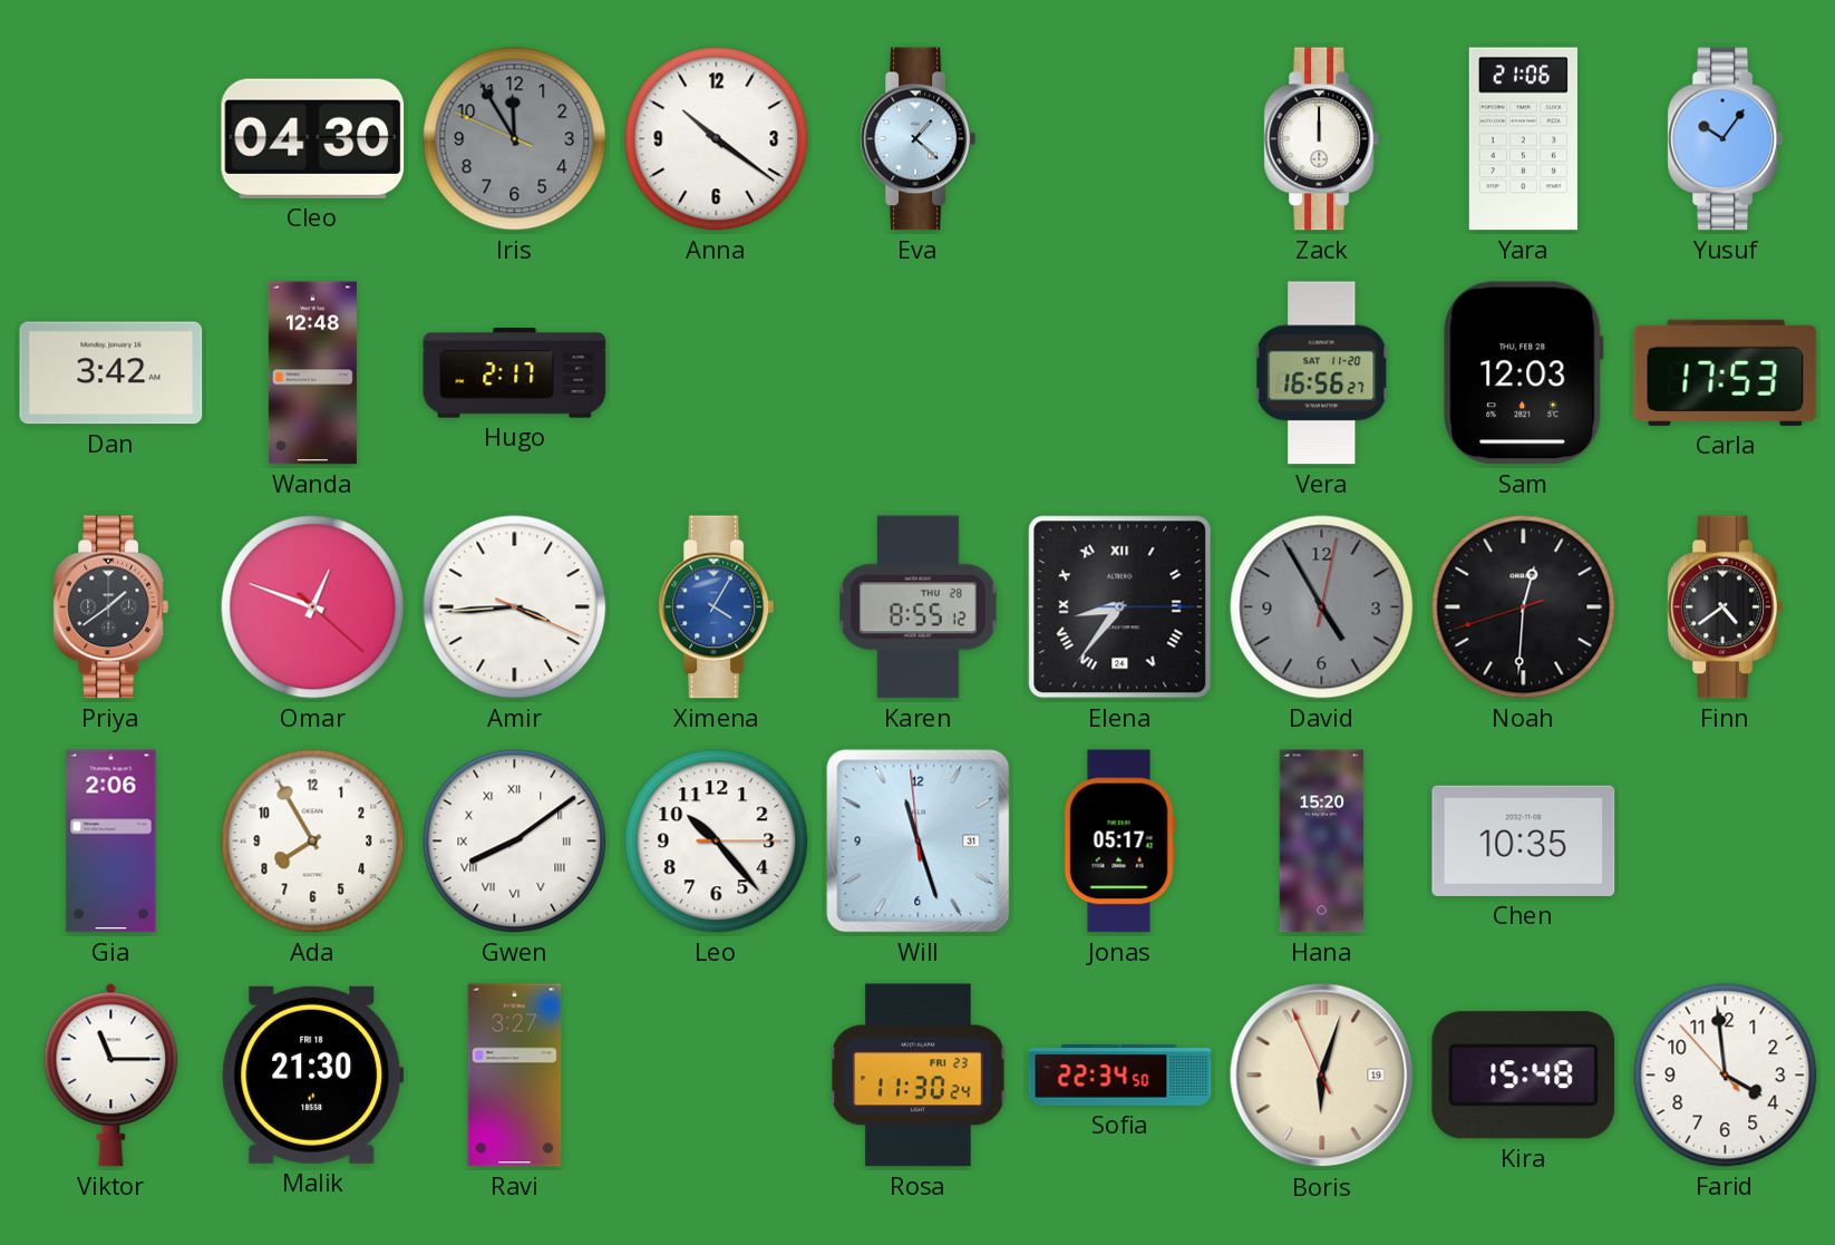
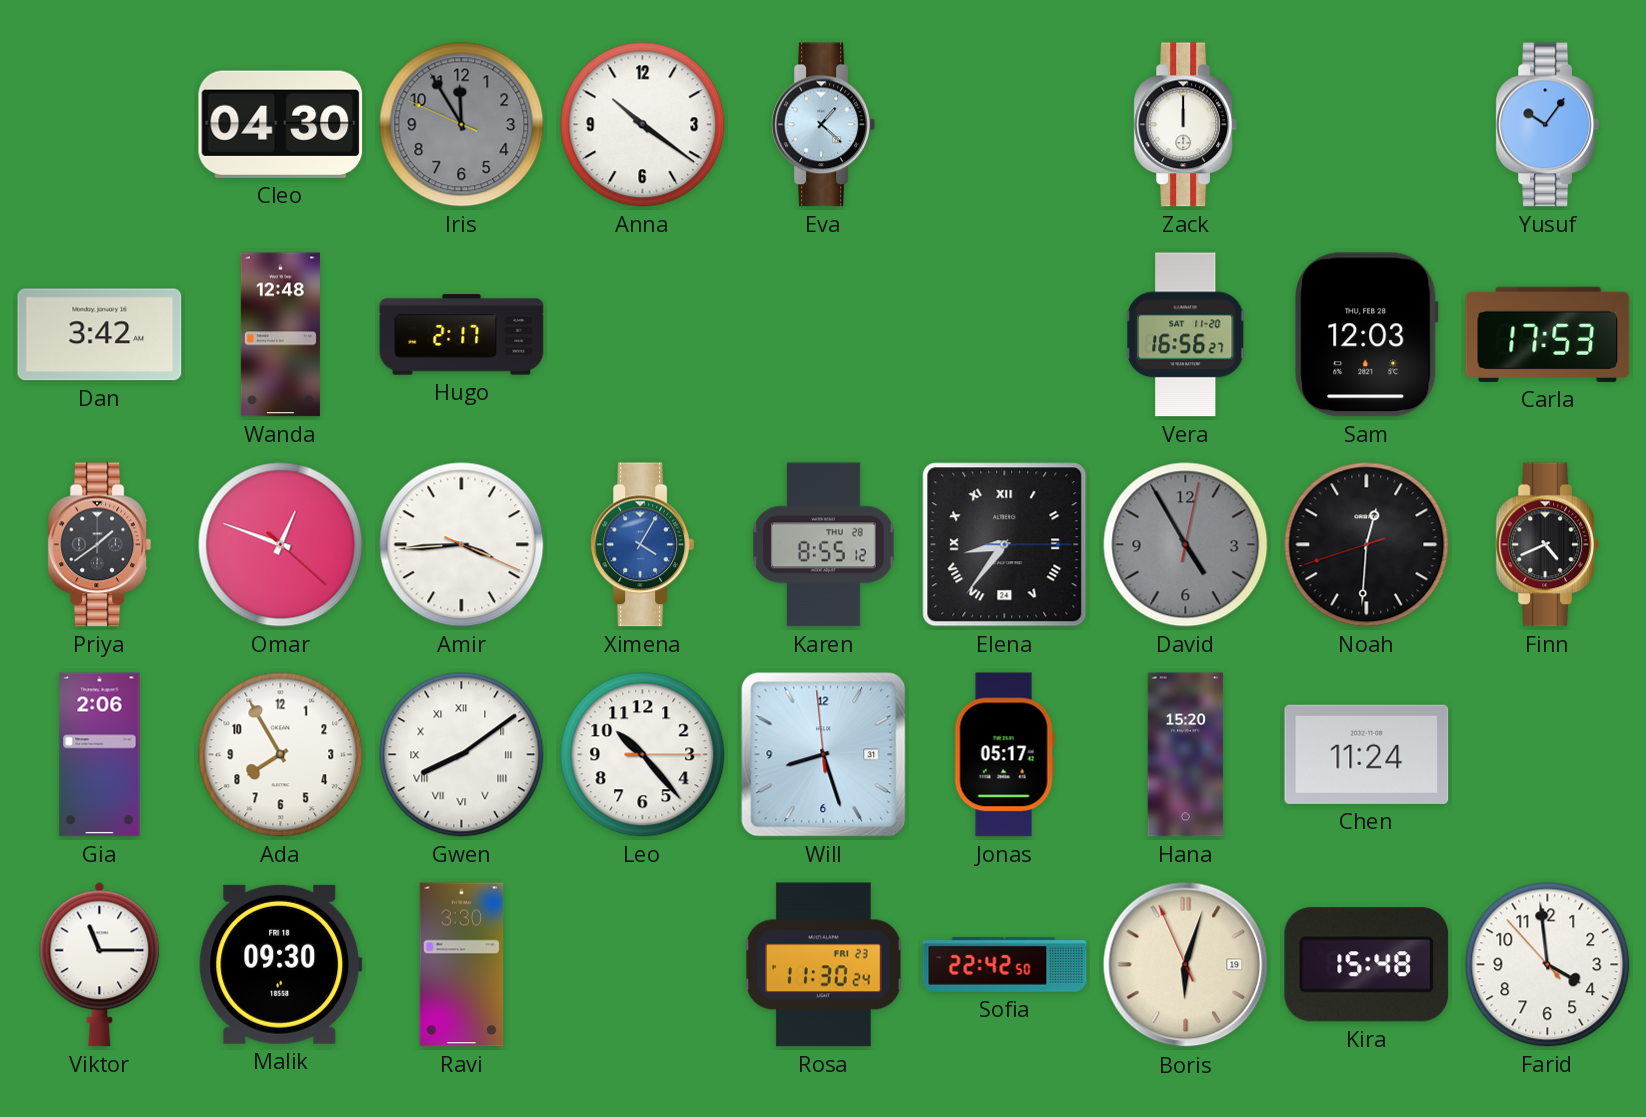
Yara: 21:06 -> none (1523, 139)
Finn: 4:39 -> 4:41 (1547, 545)
Will: 11:26 -> 8:26 (824, 755)
Chen: 10:35 -> 11:24 (1367, 754)
Malik: 21:30 -> 09:30 (281, 964)
Ravi: 3:27 -> 3:30 (462, 965)
Sofia: 22:34 -> 22:42 (1005, 965)
